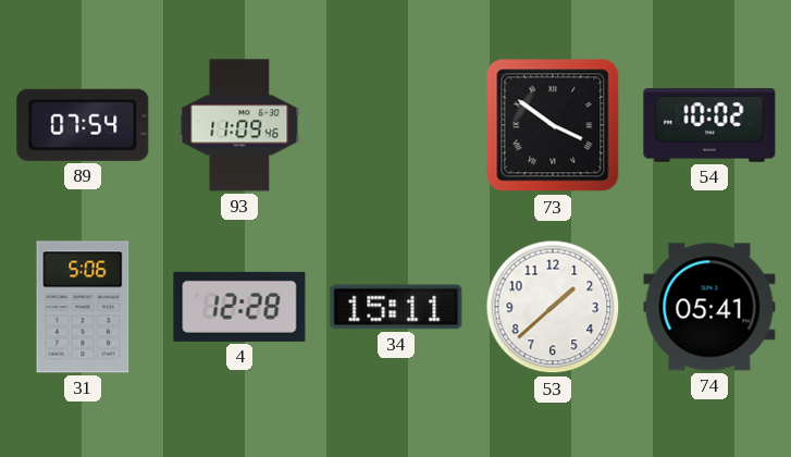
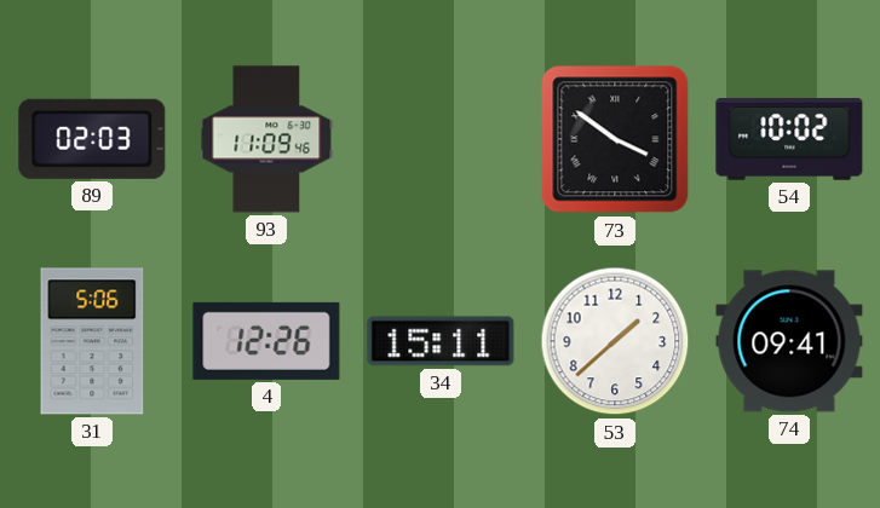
89: 07:54 -> 02:03 (92, 139)
4: 12:28 -> 12:26 (266, 341)
74: 05:41 -> 09:41 (789, 341)
